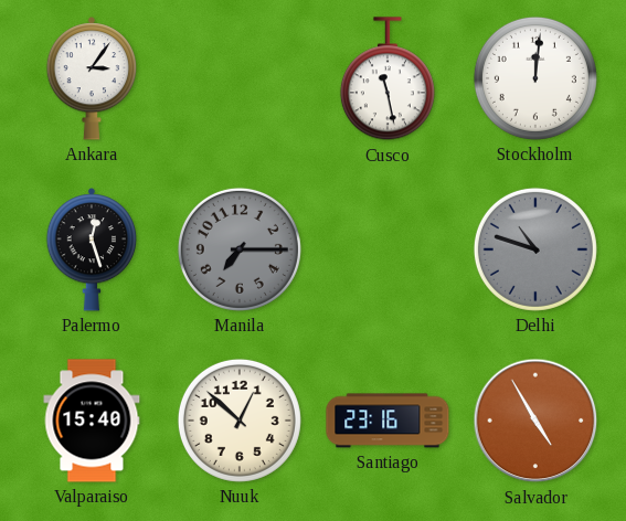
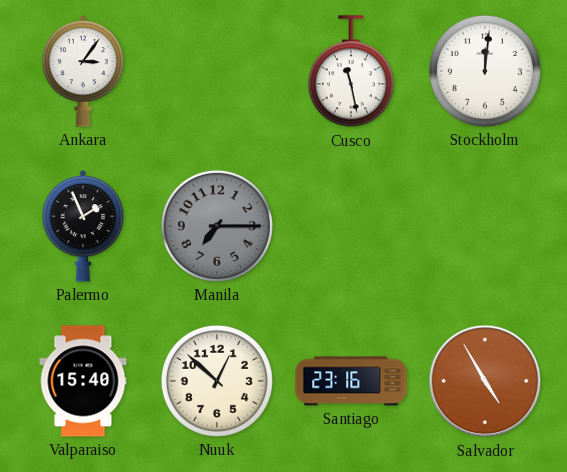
Palermo: 12:27 -> 1:56 (83, 226)
Delhi: 10:48 -> none (535, 249)
